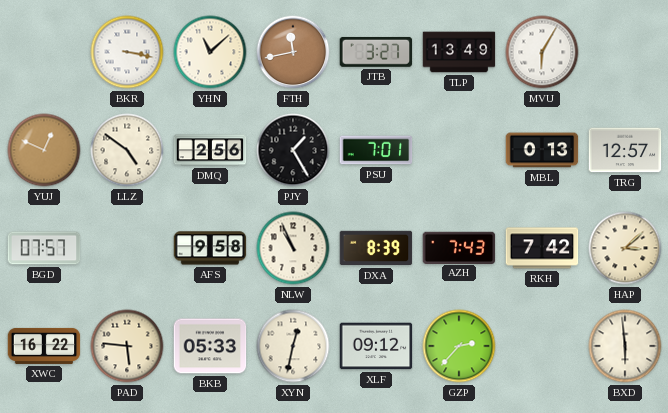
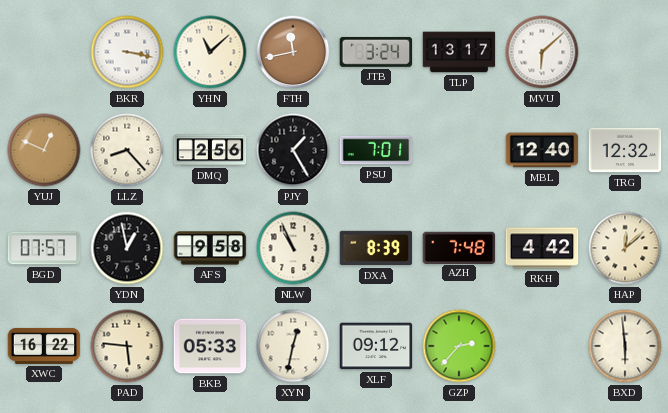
JTB: 3:27 -> 3:24 (376, 52)
TLP: 13:49 -> 13:17 (459, 52)
MVU: 6:05 -> 6:08 (542, 52)
LLZ: 4:51 -> 8:23 (127, 150)
MBL: 0:13 -> 12:40 (542, 150)
TRG: 12:57 -> 12:32 (625, 150)
YDN: none -> 12:58 (127, 248)
AZH: 7:43 -> 7:48 (459, 247)
RKH: 7:42 -> 4:42 (542, 248)
HAP: 3:08 -> 12:08 (625, 248)
